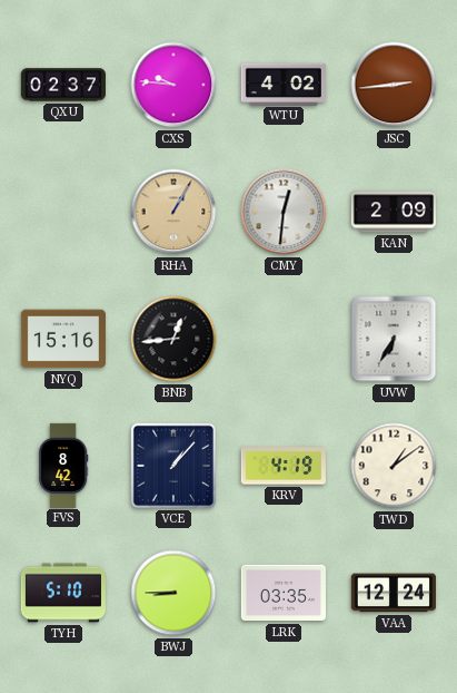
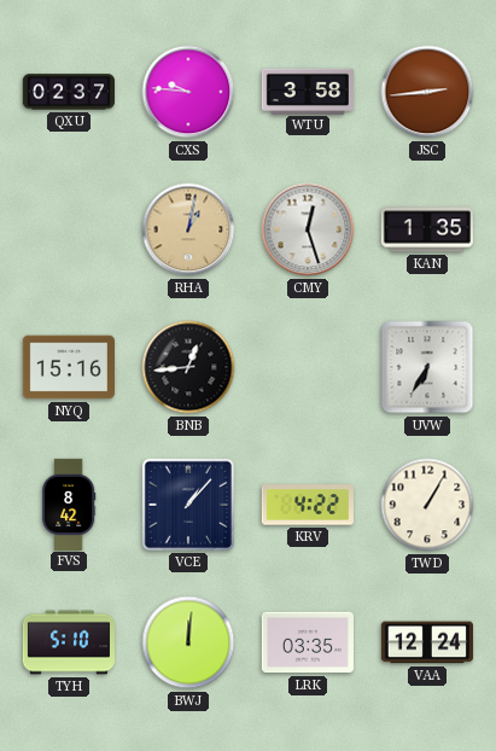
WTU: 4:02 -> 3:58 (308, 91)
RHA: 1:05 -> 1:02 (188, 229)
CMY: 12:31 -> 12:27 (308, 229)
KAN: 2:09 -> 1:35 (426, 229)
KRV: 4:19 -> 4:22 (308, 505)
TWD: 1:09 -> 1:05 (427, 505)
BWJ: 8:45 -> 12:01 (188, 642)
